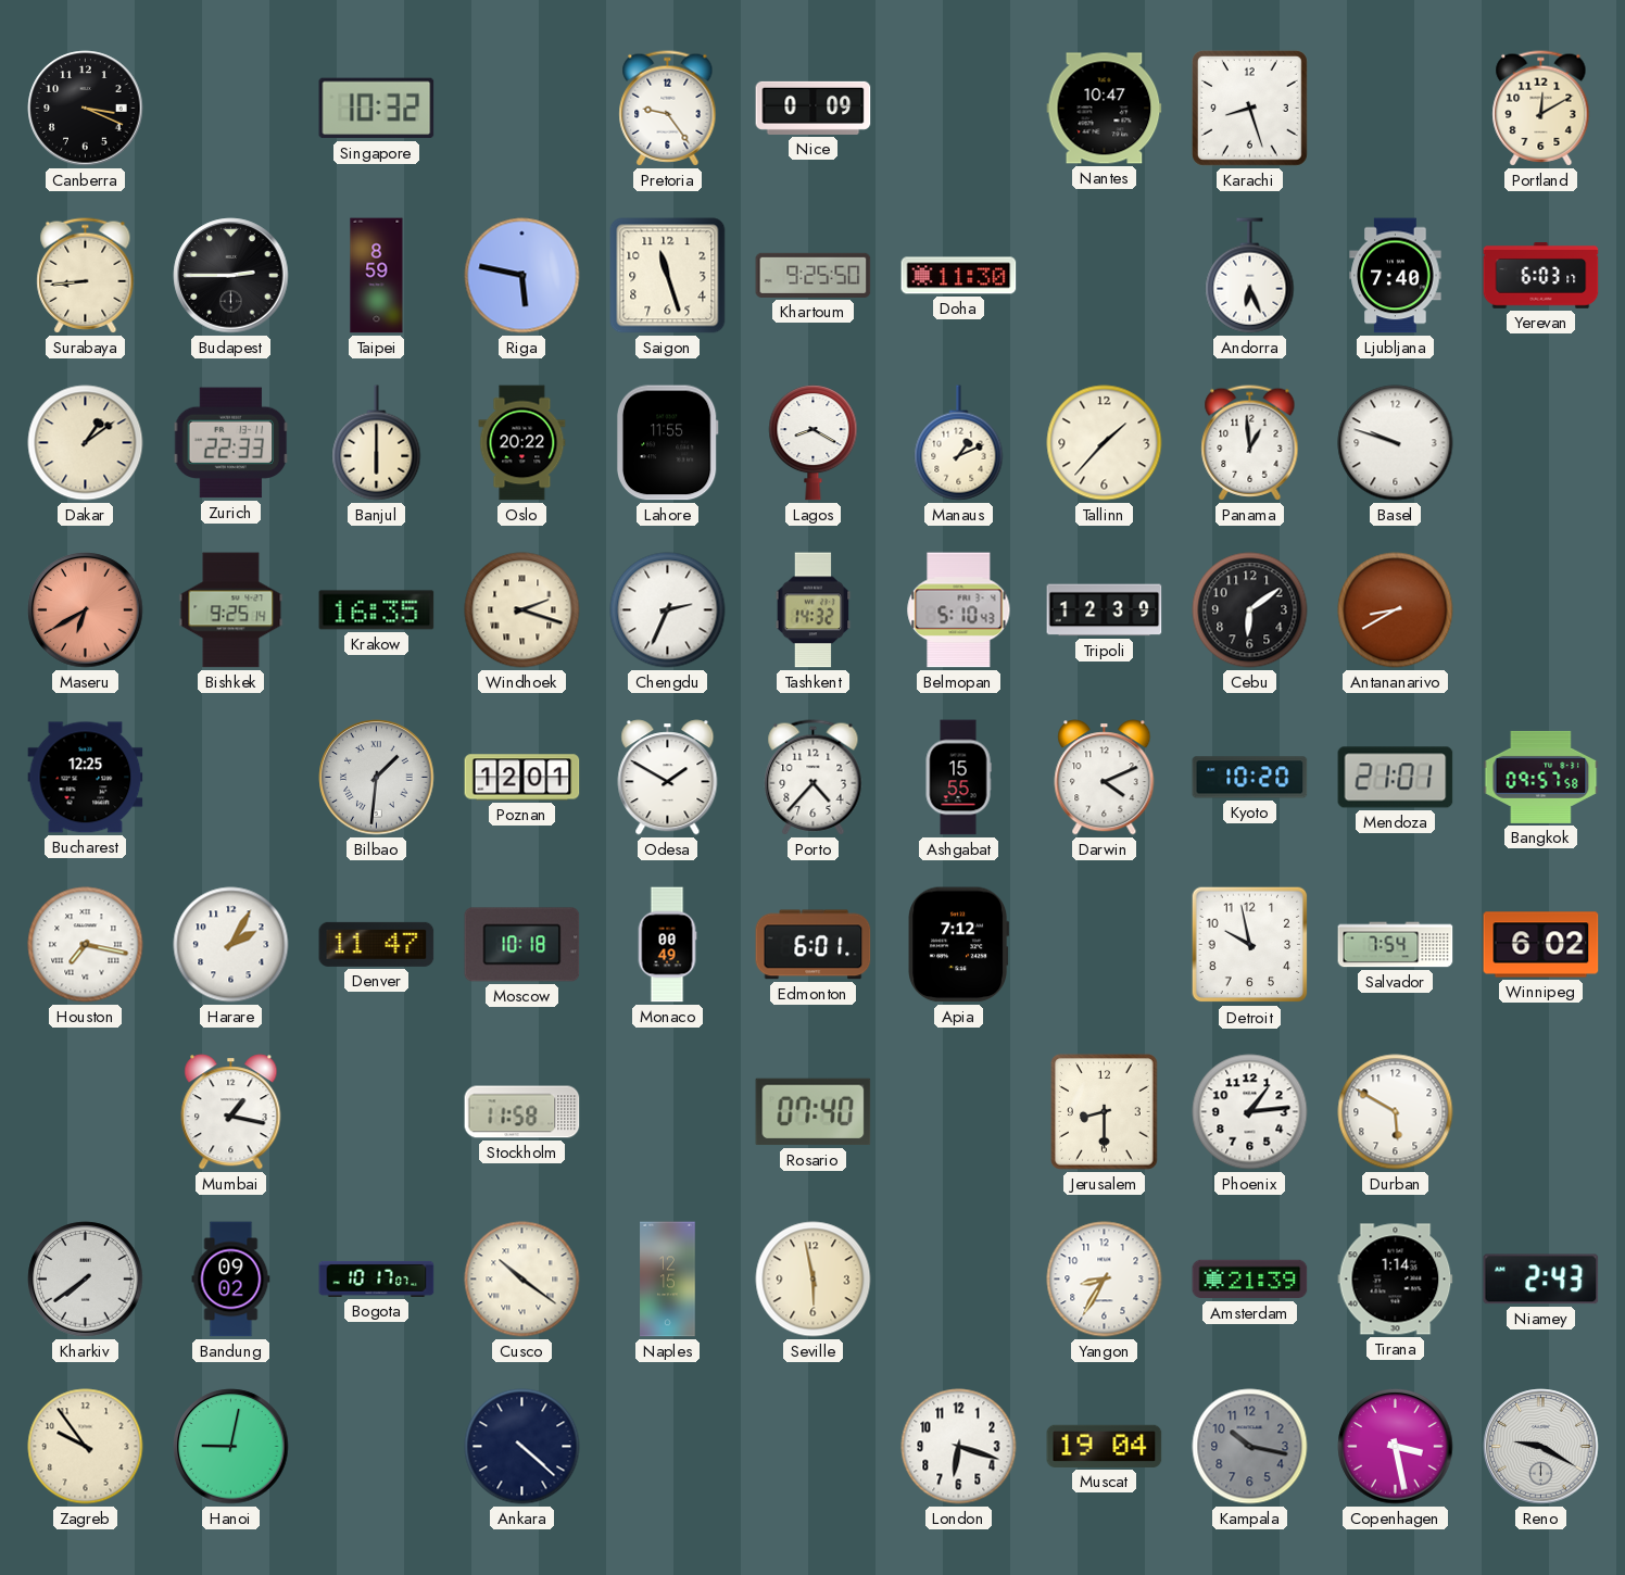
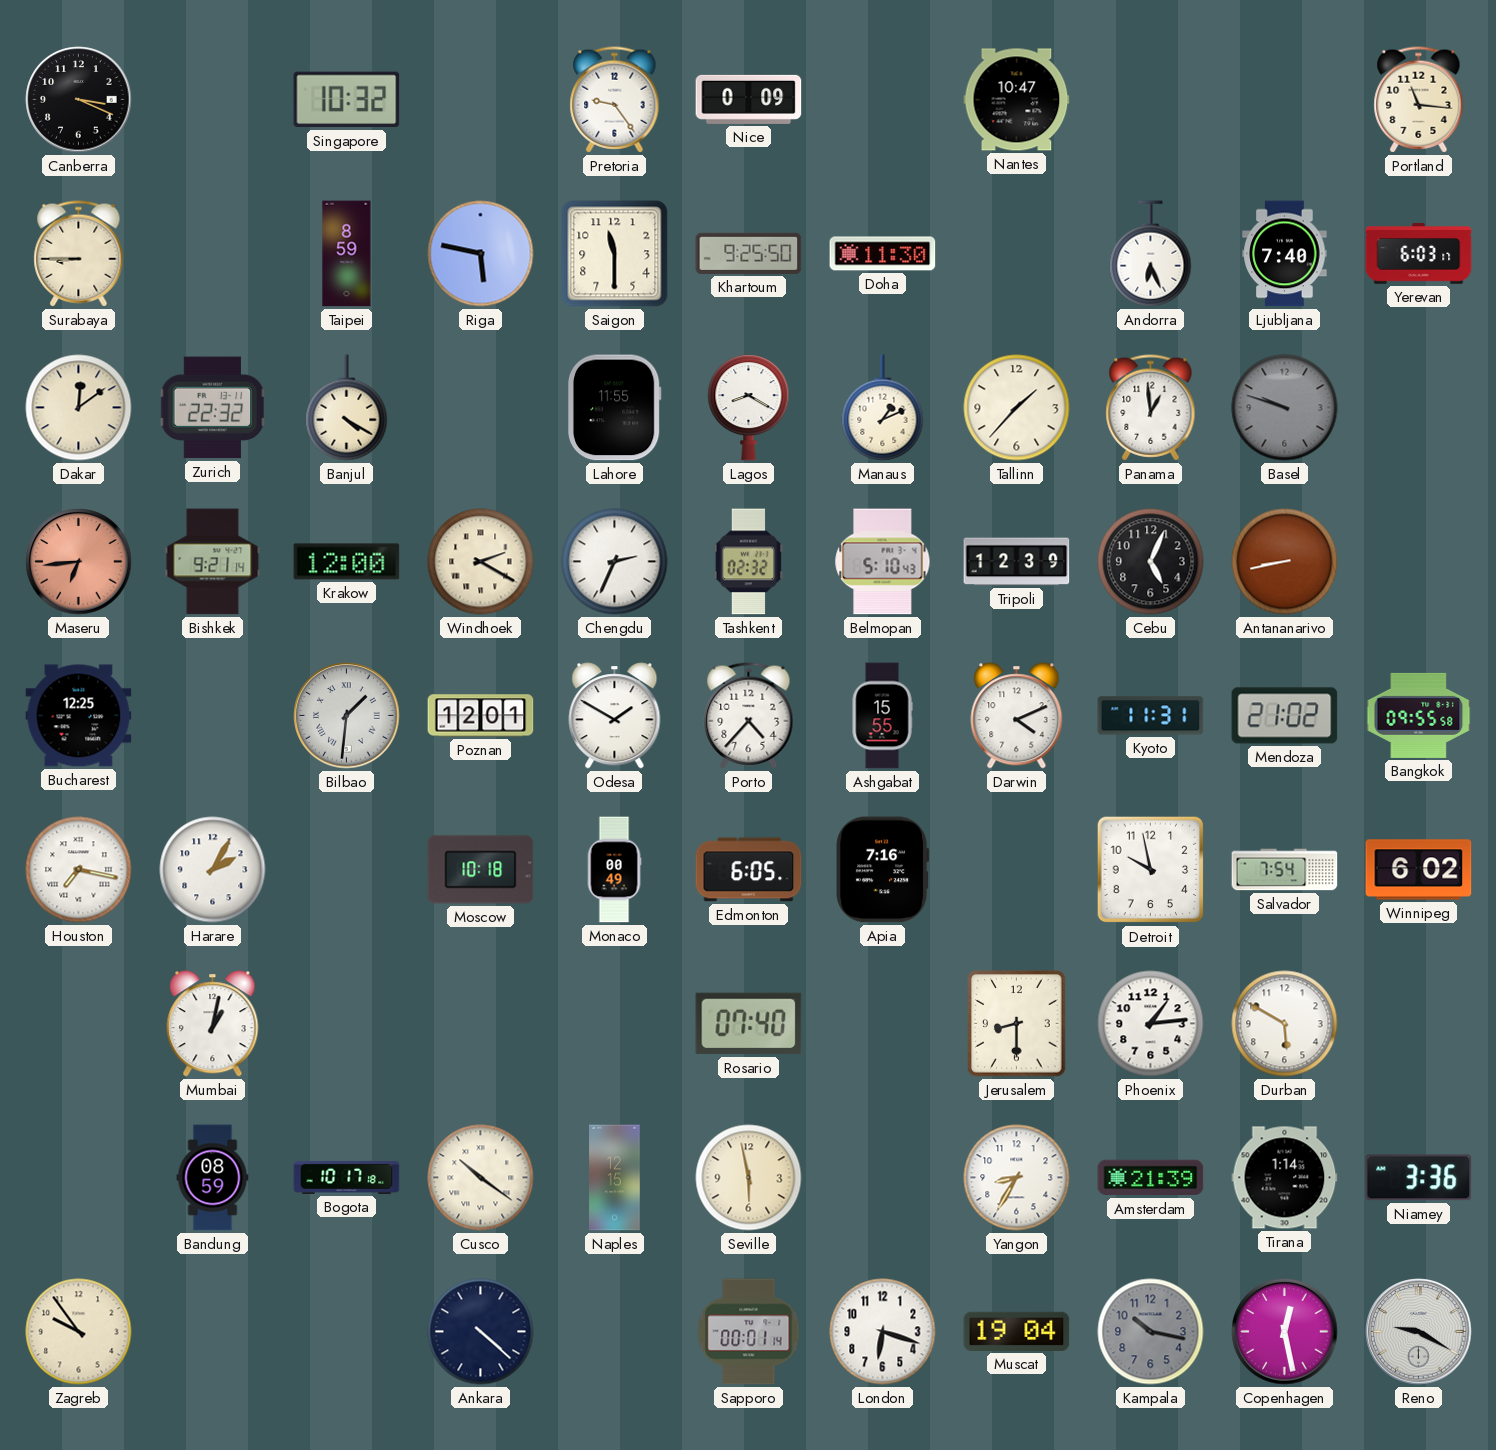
Karachi: 8:27 -> none (1249, 108)
Portland: 12:10 -> 11:16 (1419, 100)
Surabaya: 8:44 -> 8:45 (79, 254)
Budapest: 2:45 -> none (231, 276)
Saigon: 11:27 -> 11:30 (615, 254)
Dakar: 1:09 -> 12:09 (79, 408)
Zurich: 22:33 -> 22:32 (213, 408)
Banjul: 6:00 -> 4:20 (347, 408)
Oslo: 20:22 -> none (522, 443)
Basel dial: white -> grey (1285, 408)
Maseru: 6:40 -> 6:44 (79, 562)
Bishkek: 9:25 -> 9:21 (213, 562)
Krakow: 16:35 -> 12:00 (347, 562)
Windhoek: 2:18 -> 2:20 (481, 562)
Tashkent: 14:32 -> 02:32 (749, 562)
Cebu: 6:09 -> 5:04 (1151, 562)
Antananarivo: 8:40 -> 8:43 (1285, 562)
Kyoto: 10:20 -> 11:31 (1151, 716)
Mendoza: 21:01 -> 21:02 (1285, 716)
Bangkok: 09:57 -> 09:55 (1419, 715)
Denver: 11:47 -> none (377, 944)
Edmonton: 6:01 -> 6:05 (749, 870)
Apia: 7:12 -> 7:16 (882, 870)
Mumbai: 1:17 -> 1:02 (213, 1024)
Stockholm: 11:58 -> none (522, 1112)
Kharkiv: 7:39 -> none (86, 1280)
Bandung: 09:02 -> 08:59 (213, 1178)
Bogota: 10:17:07 -> 10:17:18 (347, 1177)
Niamey: 2:43 -> 3:36 (1419, 1178)
Hanoi: 9:02 -> none (231, 1447)
Sapporo: none -> 00:01 (749, 1332)
Copenhagen: 3:28 -> 12:28 (1285, 1332)
